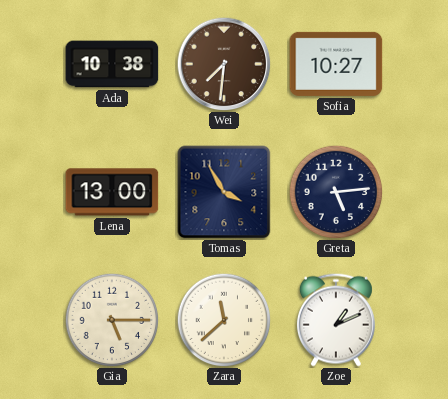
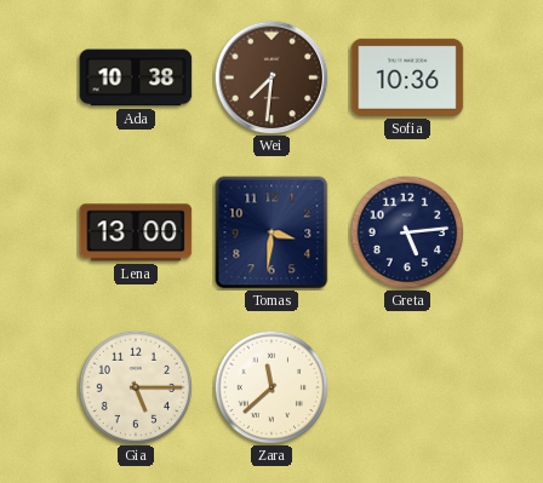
Sofia: 10:27 -> 10:36 (407, 77)
Tomas: 3:55 -> 3:31 (271, 232)
Zoe: 1:11 -> none (336, 320)
